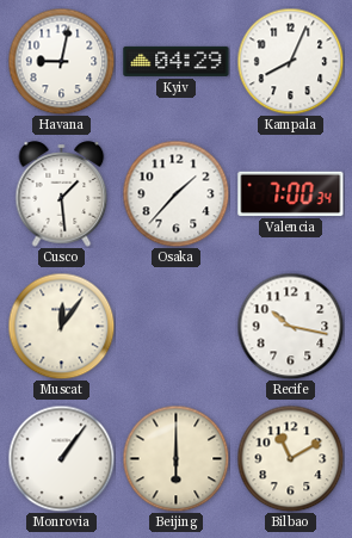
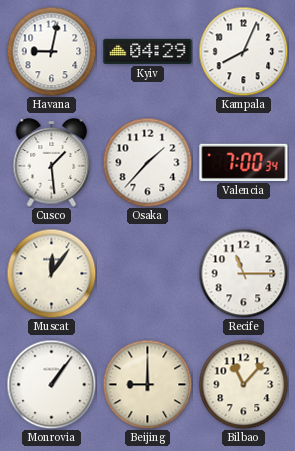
Recife: 10:17 -> 11:15 (243, 273)
Beijing: 6:00 -> 9:00 (147, 384)
Bilbao: 11:10 -> 11:07 (243, 384)
